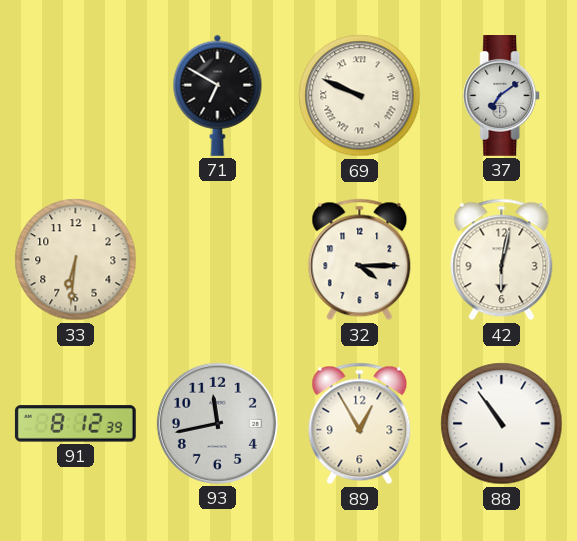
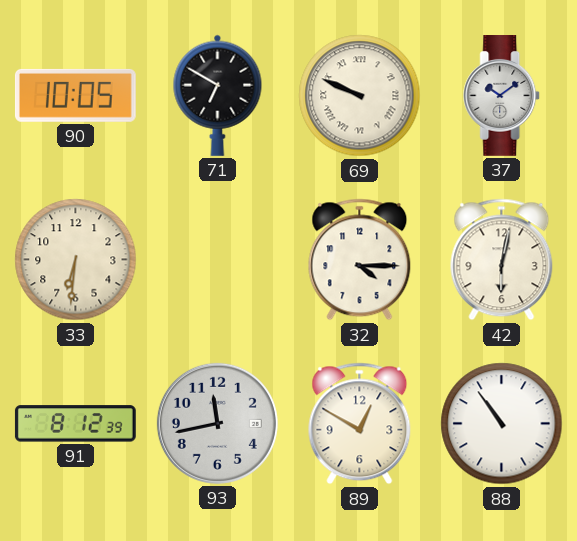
90: none -> 10:05 (75, 95)
37: 7:09 -> 10:09 (502, 96)
89: 12:55 -> 12:50 (360, 424)
